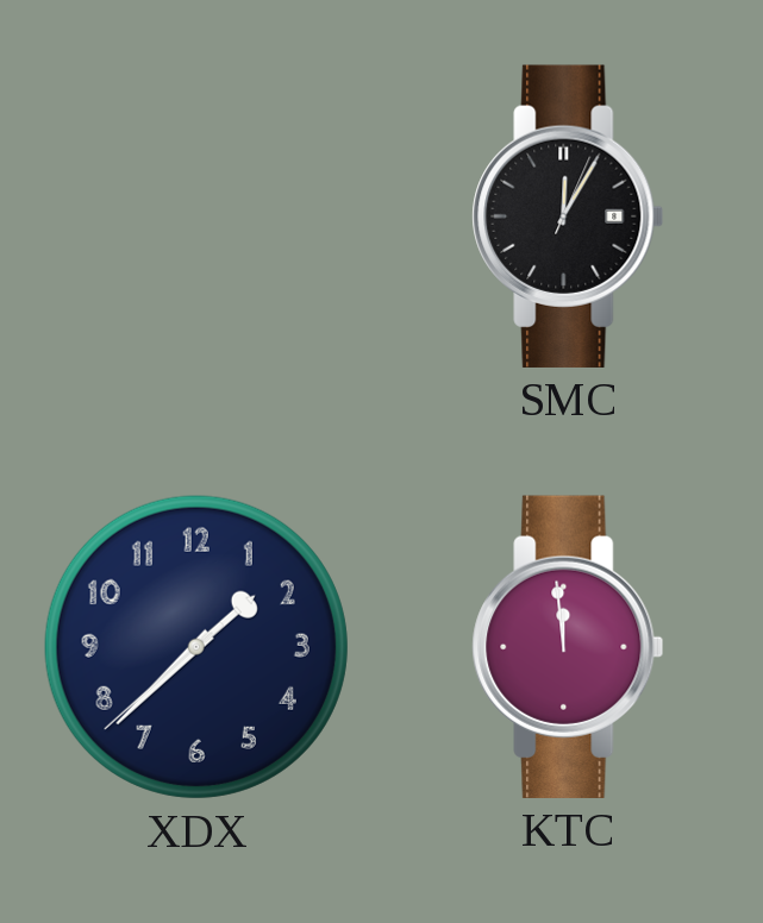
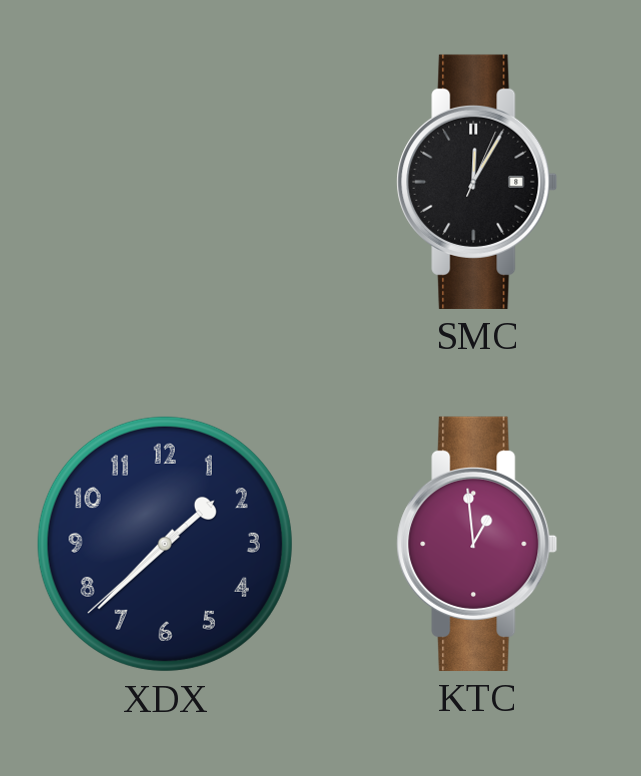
KTC: 11:59 -> 12:59 (477, 544)
